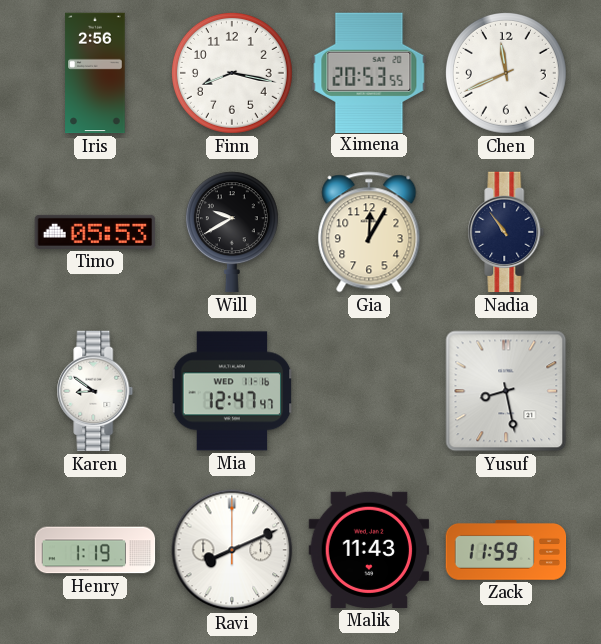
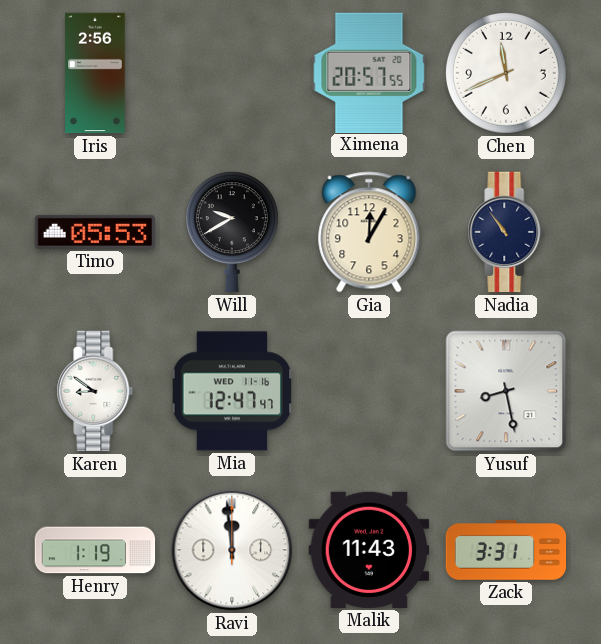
Finn: 8:17 -> none (232, 73)
Ximena: 20:53 -> 20:57 (369, 72)
Ravi: 8:11 -> 11:59 (232, 550)
Zack: 11:59 -> 3:31 (506, 551)
